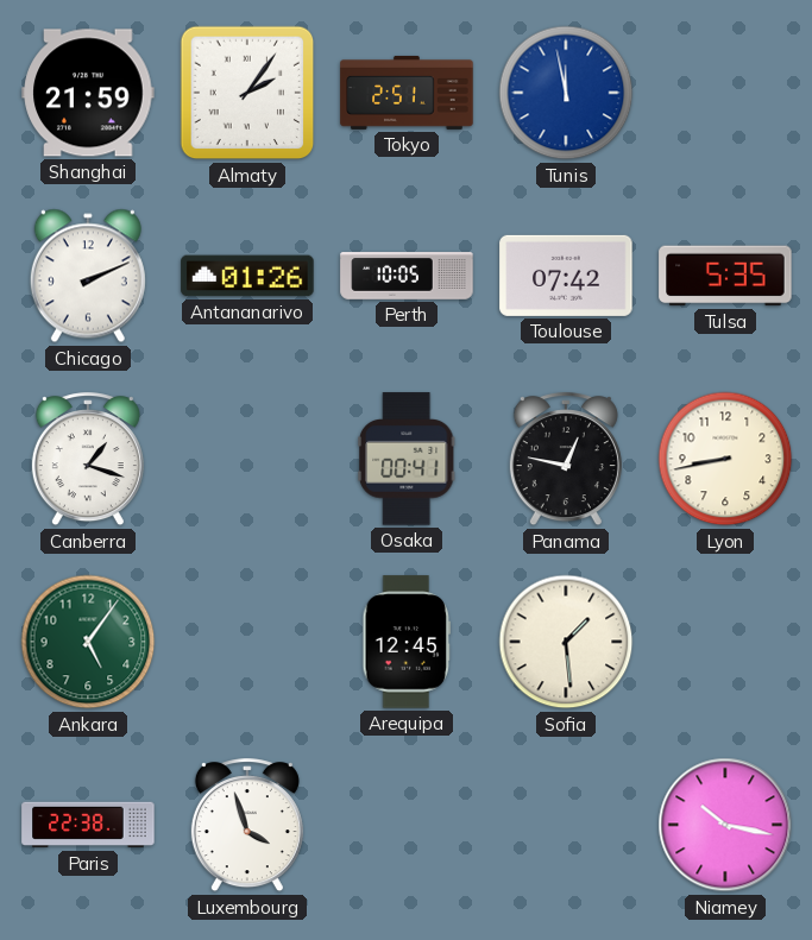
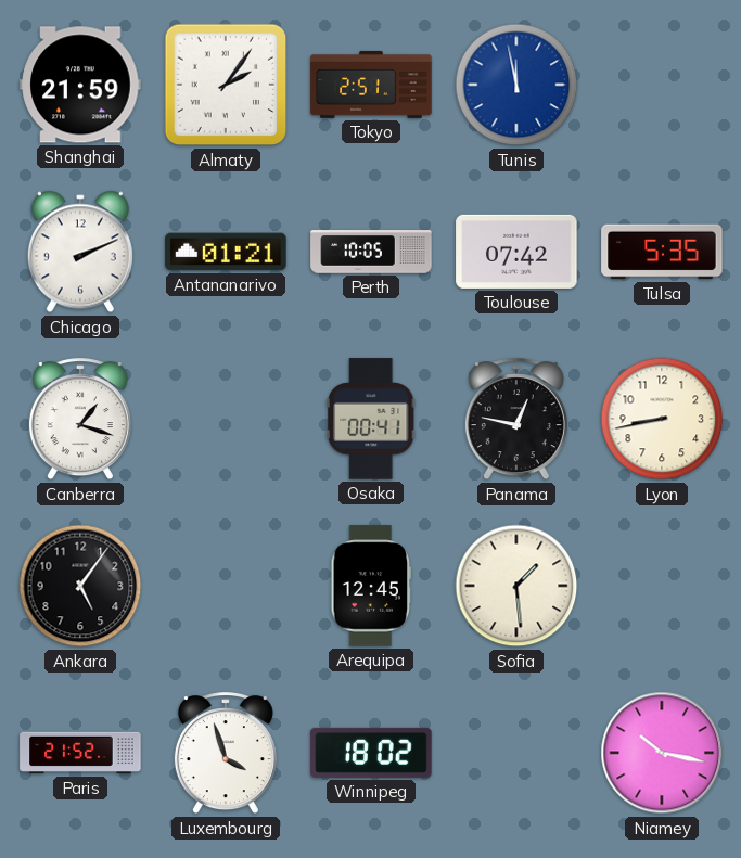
Antananarivo: 01:26 -> 01:21 (226, 252)
Ankara dial: green -> black (80, 586)
Paris: 22:38 -> 21:52 (80, 753)
Winnipeg: none -> 18:02 (371, 753)
